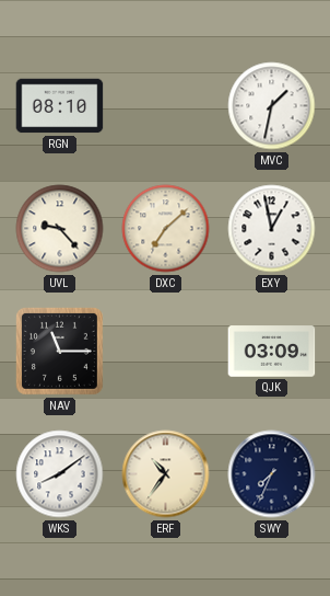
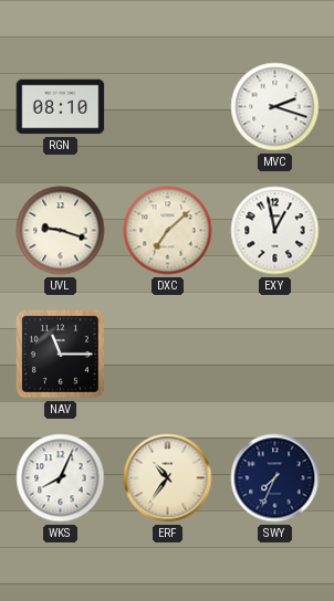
MVC: 1:32 -> 2:18 (275, 107)
UVL: 9:23 -> 9:18 (61, 231)
QJK: 03:09 -> none (272, 352)
WKS: 8:09 -> 8:04 (61, 478)
